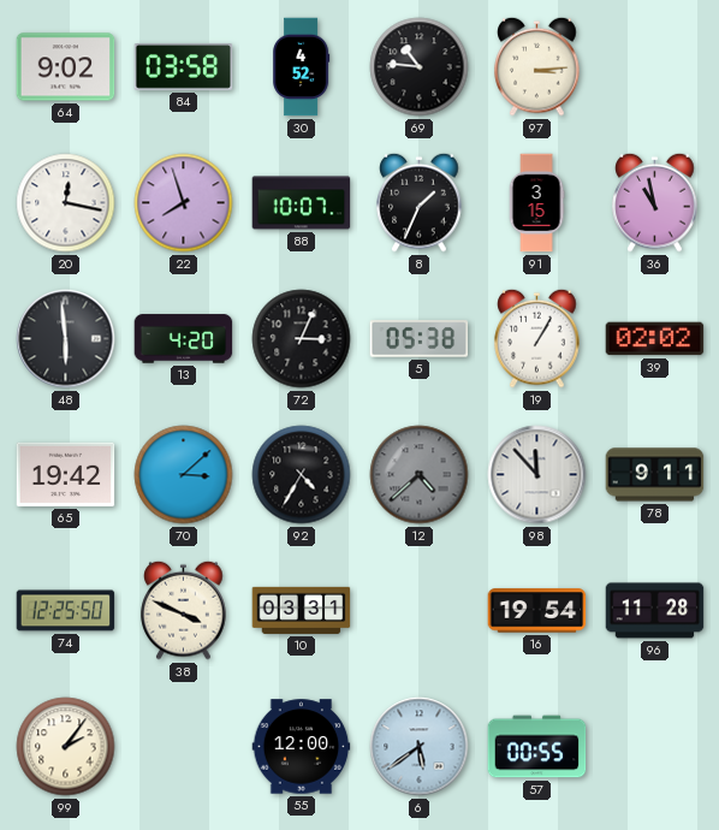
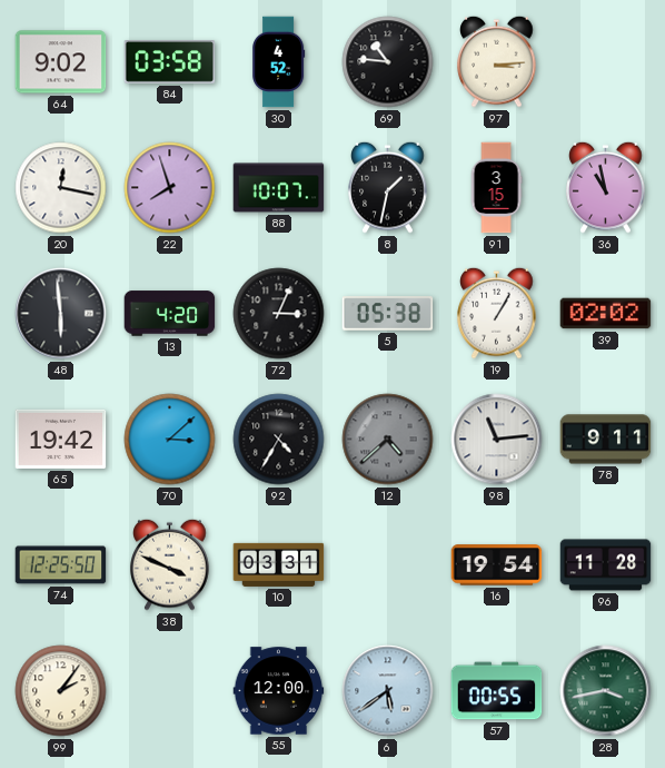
8: 1:34 -> 1:32 (388, 187)
98: 11:53 -> 11:14 (497, 440)
28: none -> 3:43 (606, 691)
